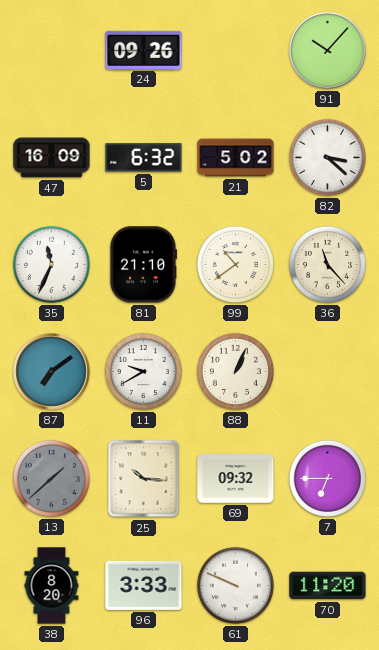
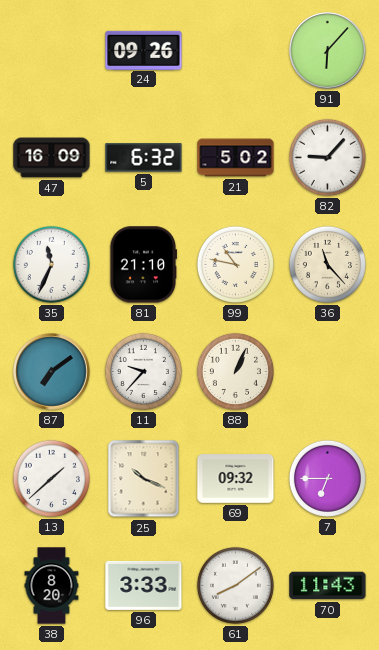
91: 10:07 -> 6:07 (328, 51)
82: 3:22 -> 9:07 (327, 157)
99: 10:39 -> 10:47 (235, 264)
11: 9:40 -> 9:37 (143, 371)
13 dial: grey -> white (51, 478)
25: 10:16 -> 10:19 (144, 479)
61: 9:49 -> 8:09 (235, 585)
70: 11:20 -> 11:43 (328, 586)
